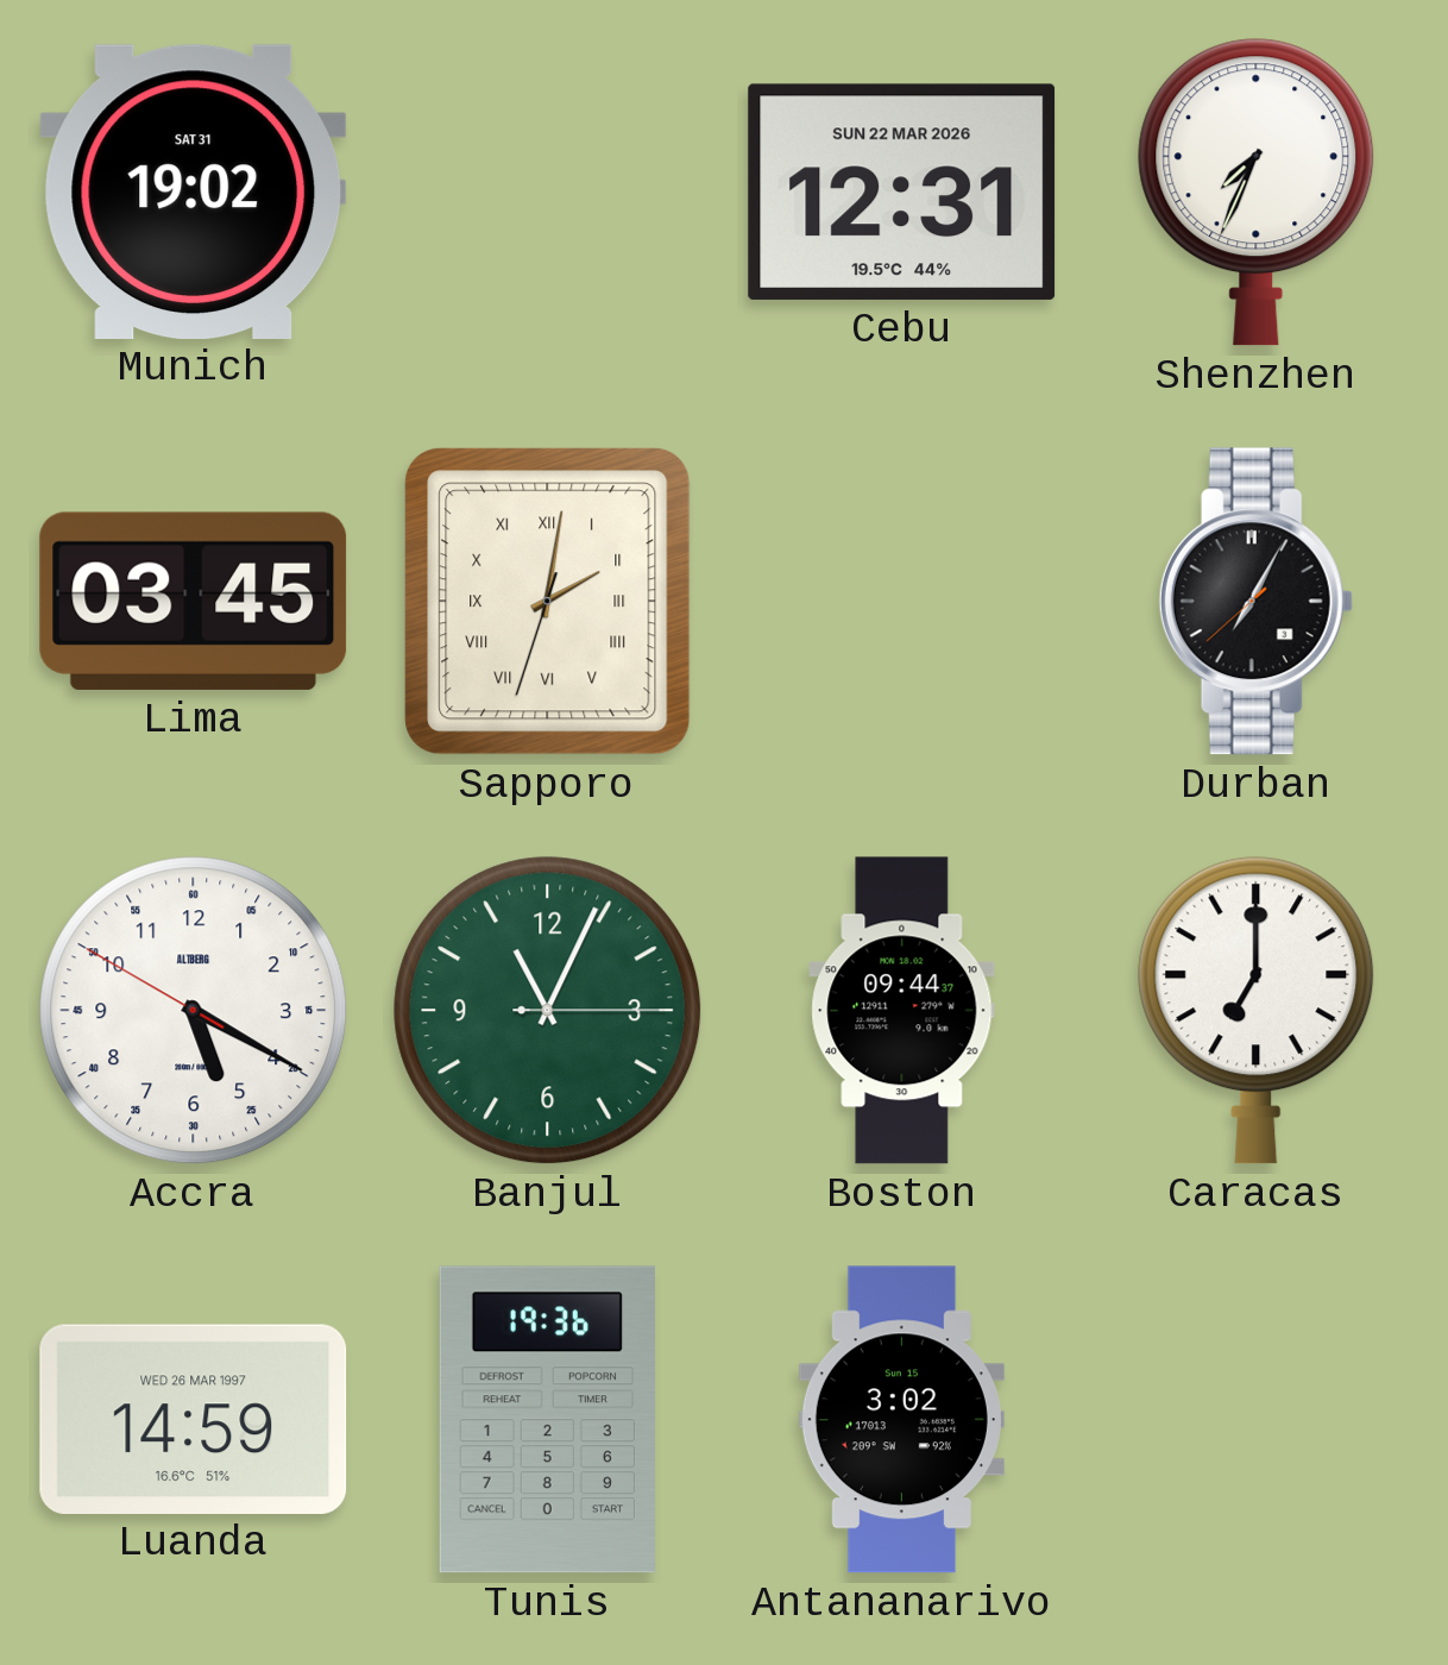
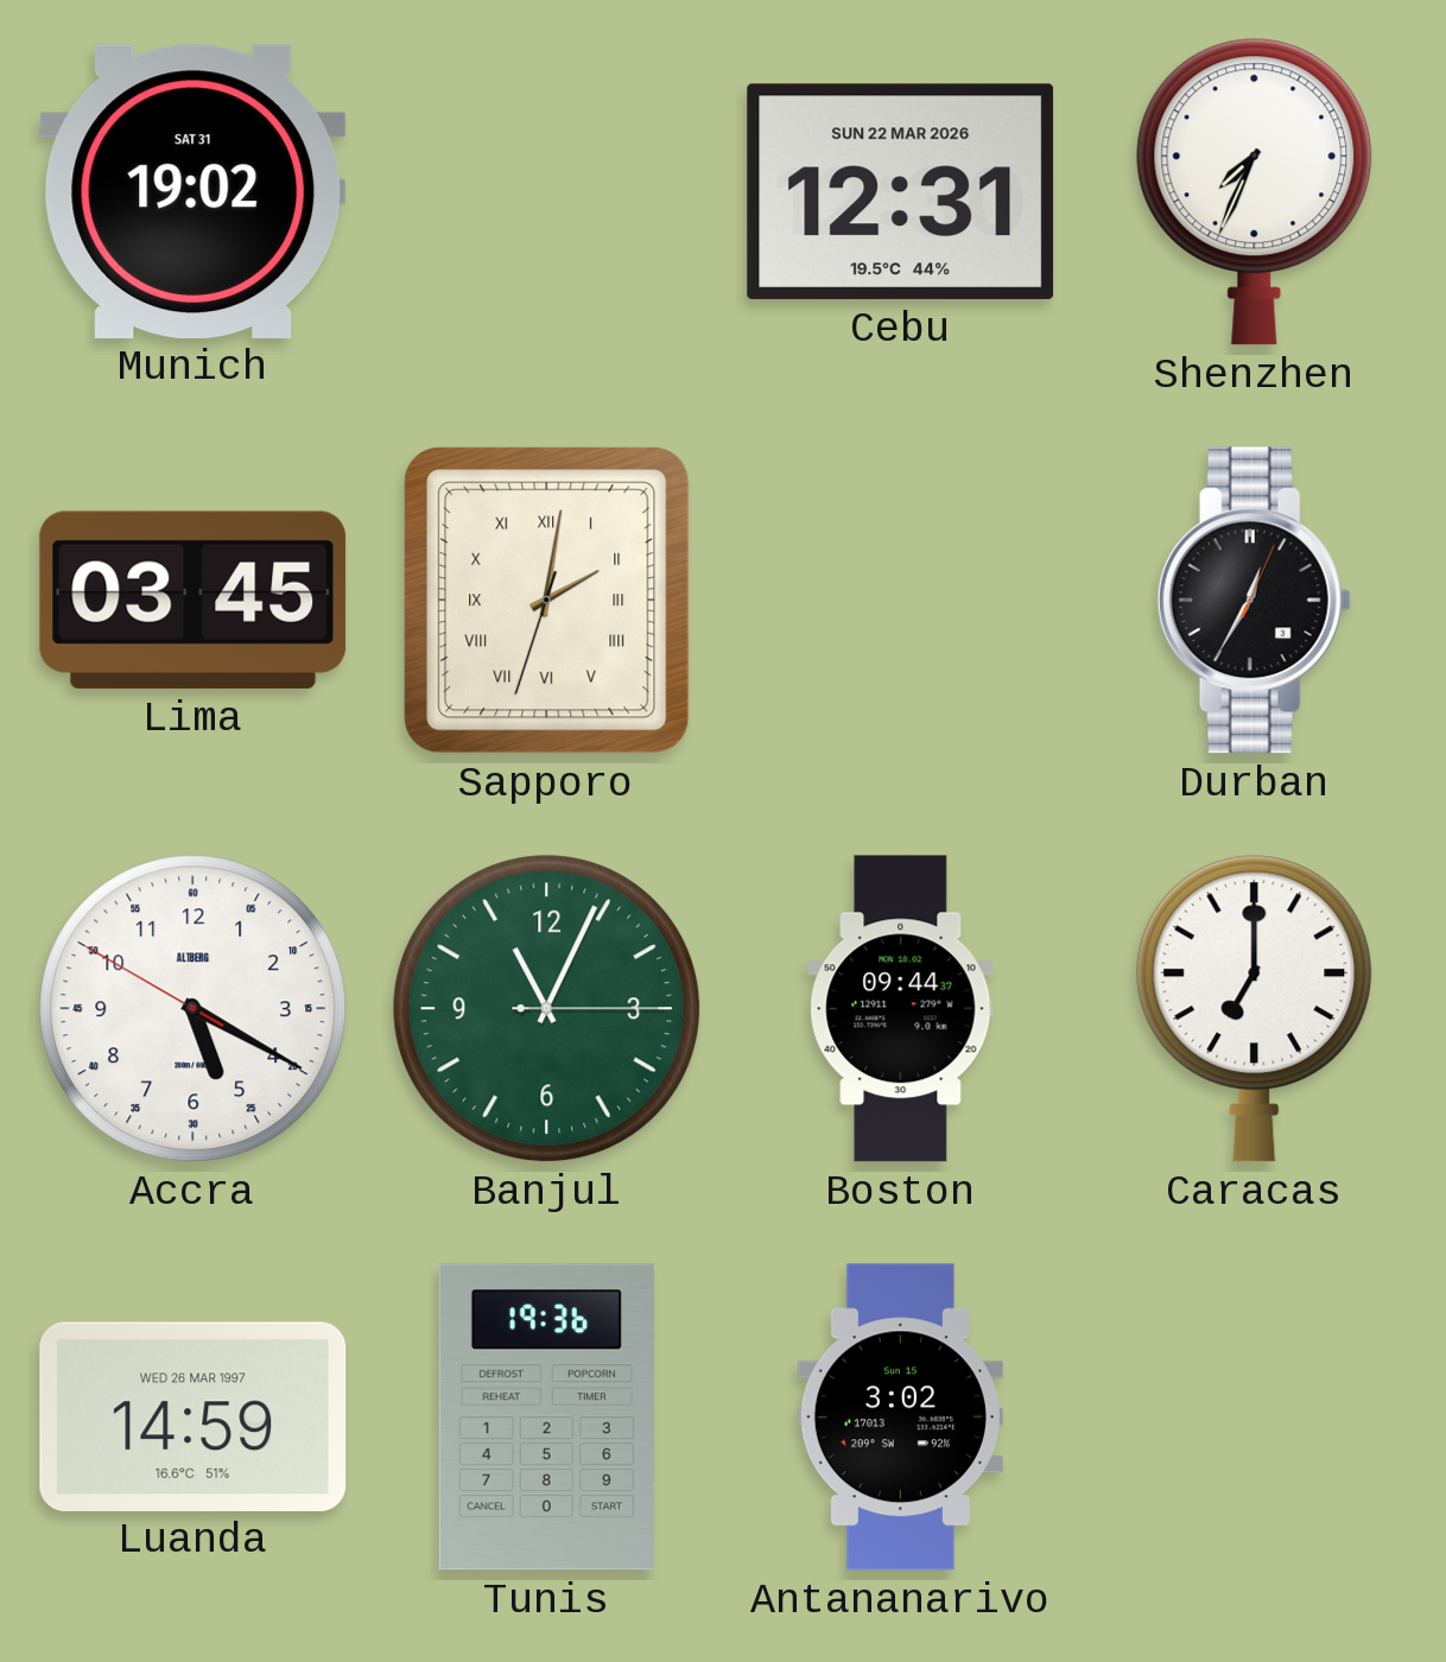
Durban: 7:04 -> 12:35 (1254, 601)
